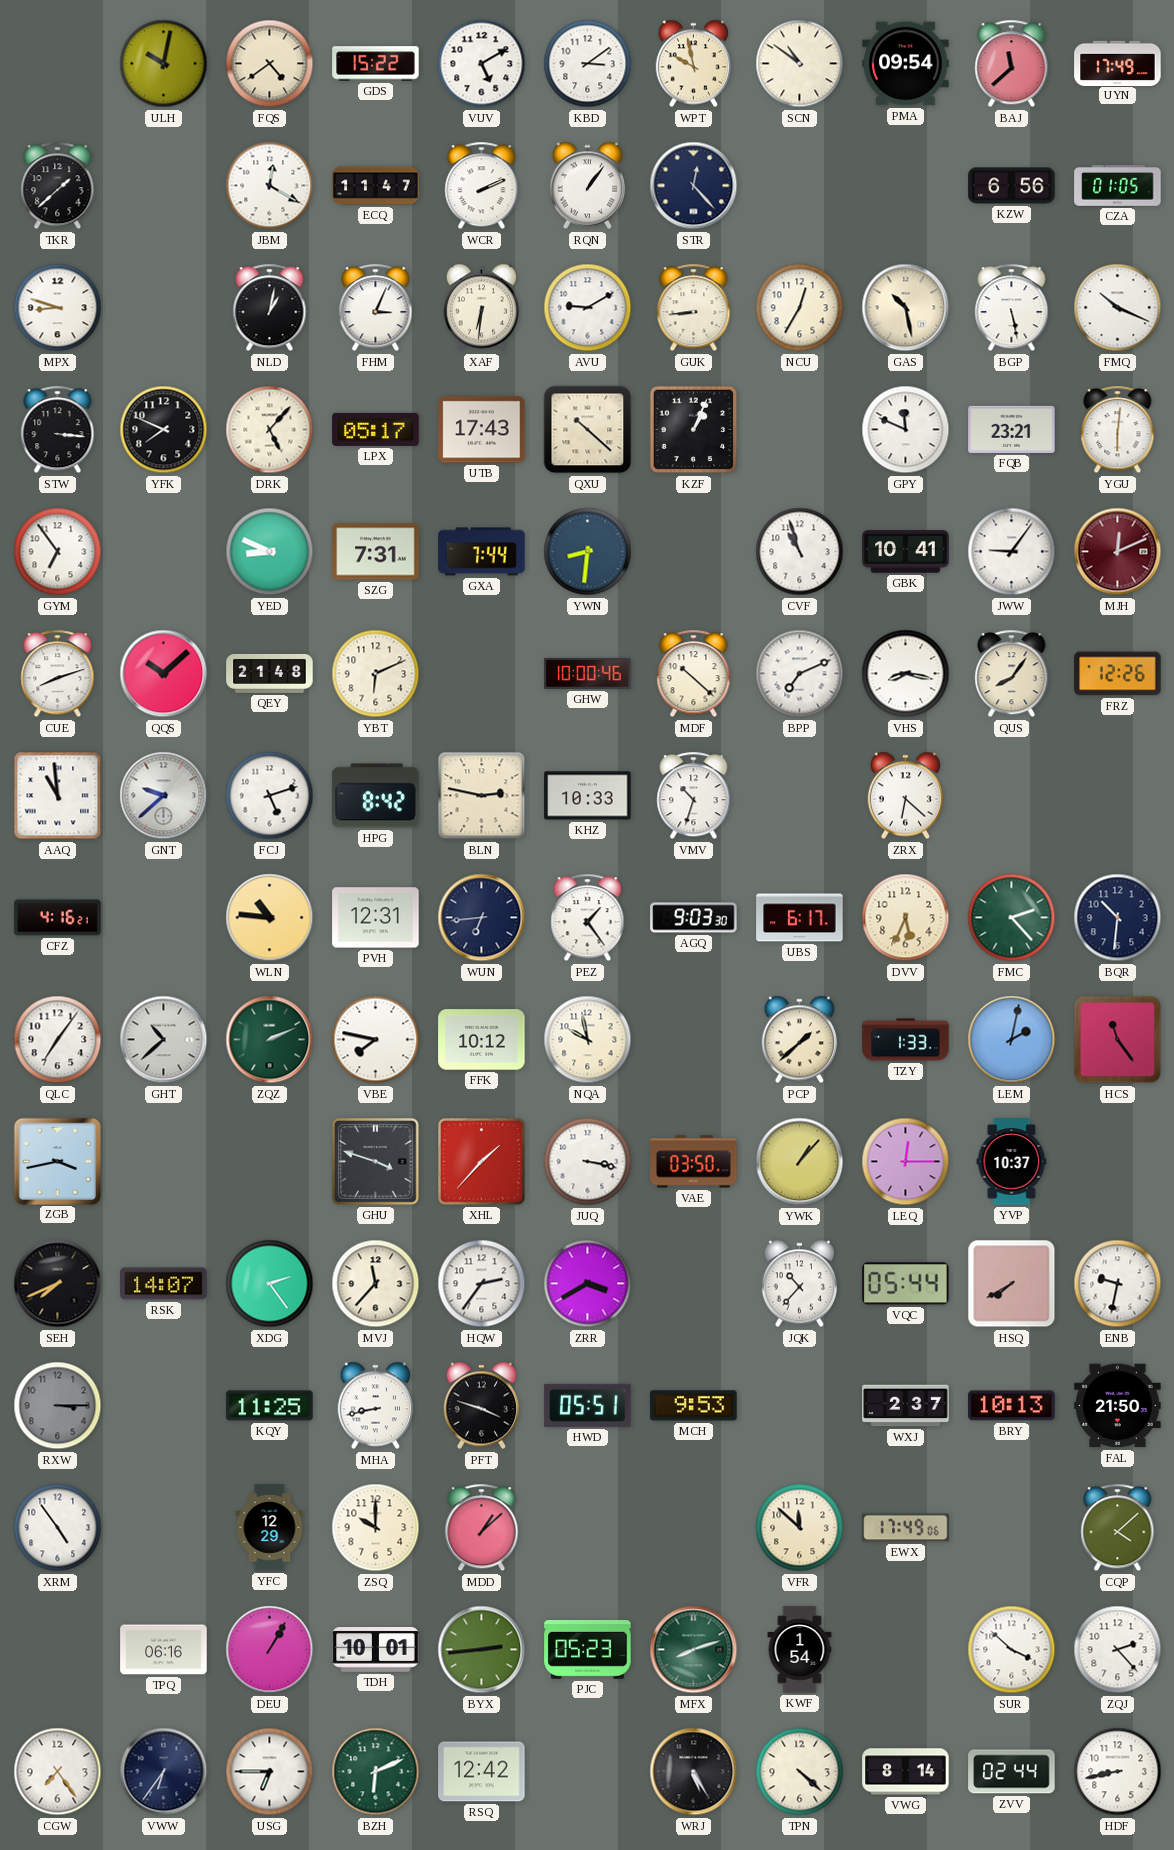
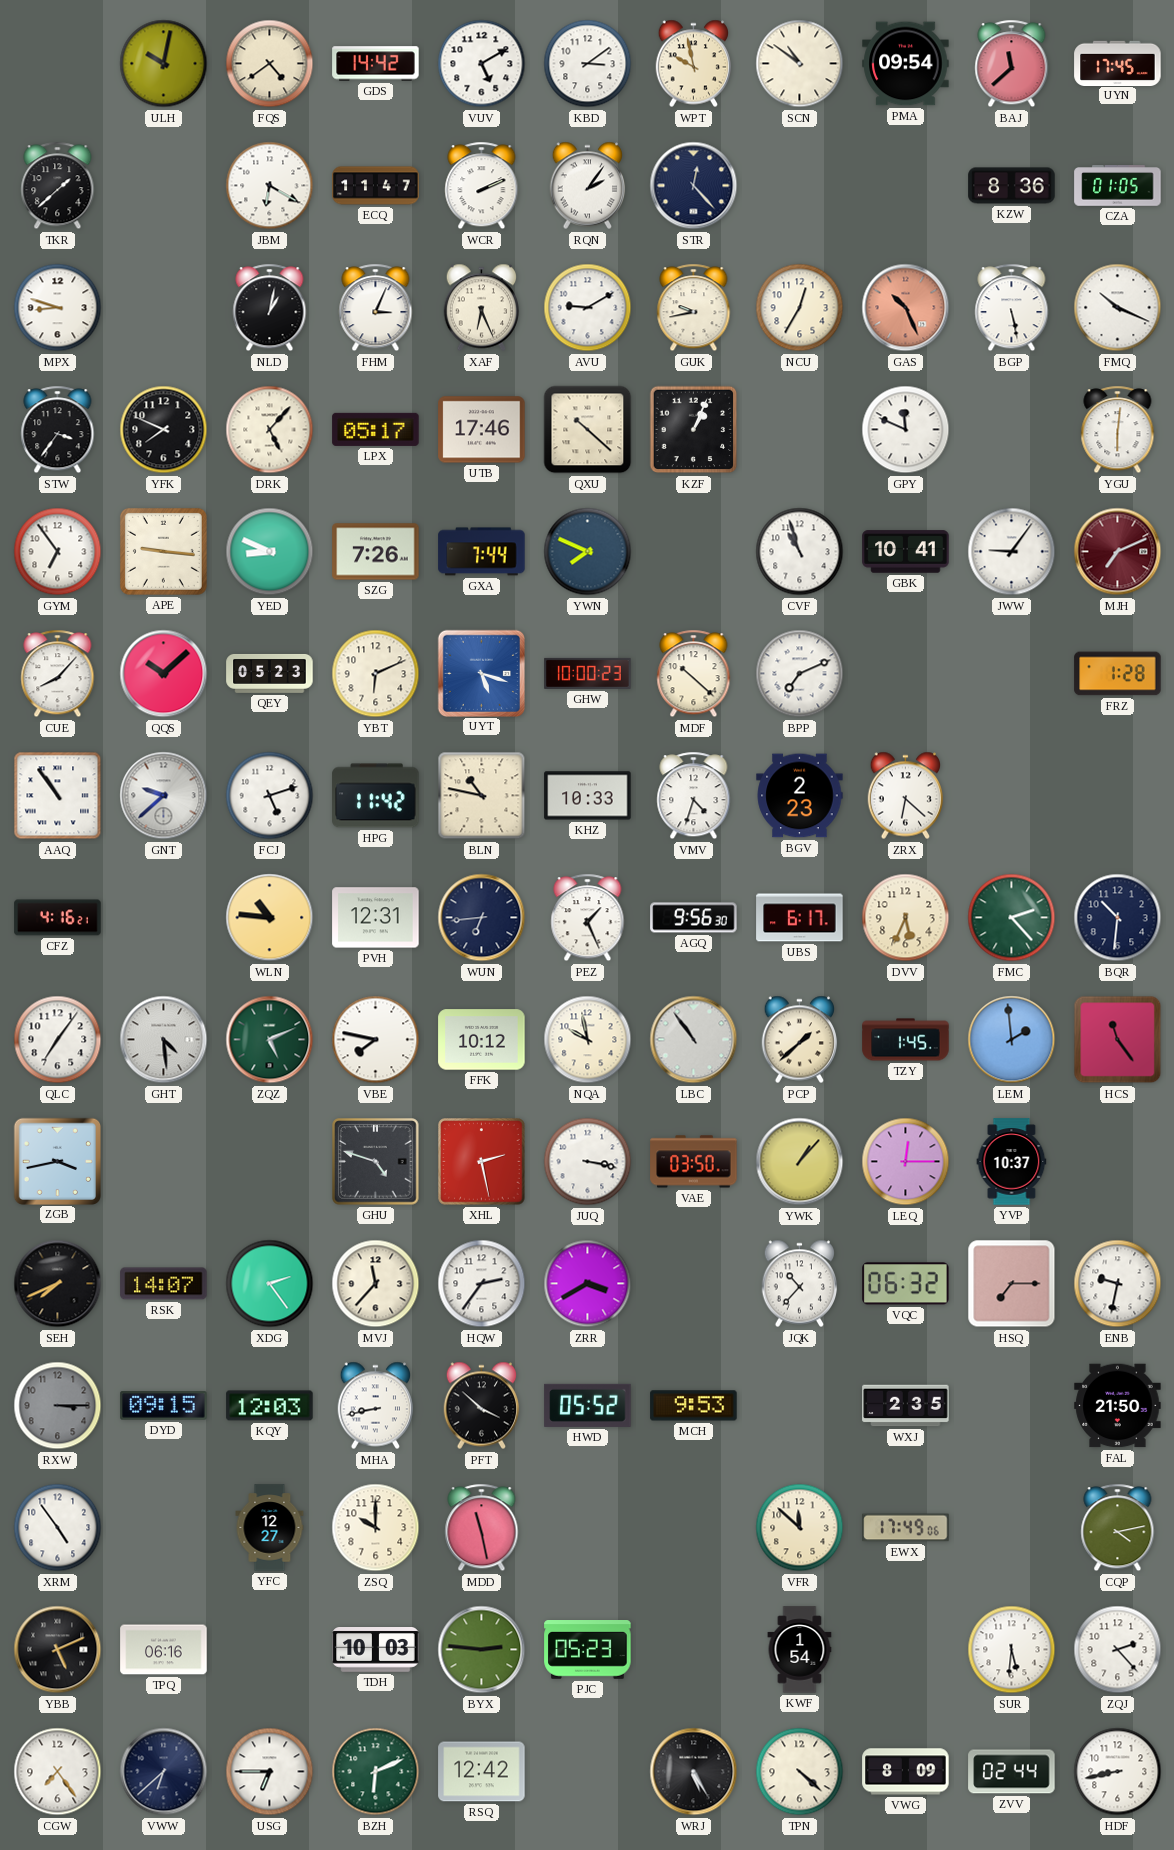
GDS: 15:22 -> 14:42 (376, 64)
UYN: 17:49 -> 17:45 (1118, 63)
JBM: 12:20 -> 6:20 (270, 186)
RQN: 1:06 -> 2:06 (588, 186)
KZW: 6:56 -> 8:36 (1012, 186)
XAF: 6:31 -> 6:26 (482, 308)
GUK: 8:44 -> 9:43 (694, 308)
GAS: 10:28 -> 10:26 (906, 308)
GAS dial: cream -> salmon (906, 308)
STW: 3:16 -> 3:36 (58, 430)
UTB: 17:43 -> 17:46 (482, 430)
FQB: 23:21 -> none (1012, 429)
APE: none -> 9:16 (163, 551)
SZG: 7:31 -> 7:26 (376, 552)
YWN: 8:31 -> 7:49 (588, 552)
MJH: 12:11 -> 7:11 (1118, 552)
CUE: 8:12 -> 8:07 (58, 674)
QEY: 21:48 -> 05:23 (270, 673)
UYT: none -> 5:18 (481, 673)
GHW: 10:00:46 -> 10:00:23 (588, 673)
VHS: 8:17 -> none (906, 674)
QUS: 8:06 -> none (1012, 674)
FRZ: 12:26 -> 1:28 (1118, 674)
AAQ: 10:59 -> 10:54 (58, 796)
HPG: 8:42 -> 11:42 (376, 796)
BLN: 2:47 -> 10:47 (482, 796)
VMV: 10:33 -> 4:33 (694, 796)
BGV: none -> 2:23 (800, 796)
PEZ: 1:24 -> 1:26 (588, 918)
AGQ: 9:03 -> 9:56 (694, 918)
GHT: 10:38 -> 4:29 (164, 1040)
ZQZ: 2:11 -> 5:11 (270, 1040)
LBC: none -> 10:54 (694, 1040)
TZY: 1:33 -> 1:45 (906, 1040)
LEM: 2:02 -> 1:59 (1012, 1040)
GHU: 3:48 -> 4:48 (376, 1162)
XHL: 1:37 -> 2:28 (482, 1162)
VQC: 05:44 -> 06:32 (906, 1284)
HSQ: 7:40 -> 7:15 (1012, 1284)
DYD: none -> 09:15 (164, 1406)
KQY: 11:25 -> 12:03 (270, 1406)
PFT: 3:48 -> 3:52 (482, 1406)
HWD: 05:51 -> 05:52 (588, 1405)
WXJ: 2:37 -> 2:35 (906, 1406)
BRY: 10:13 -> none (1012, 1406)
YFC: 12:29 -> 12:27 (270, 1528)
MDD: 1:08 -> 11:28 (482, 1528)
CQP: 4:08 -> 4:13 (1118, 1528)
YBB: none -> 5:11 (58, 1650)
DEU: 1:05 -> none (270, 1650)
TDH: 10:01 -> 10:03 (376, 1650)
BYX: 2:44 -> 2:46 (482, 1650)
MFX: 8:12 -> none (694, 1650)
SUR: 3:52 -> 5:31 (1012, 1650)
VWW: 6:36 -> 6:38 (164, 1772)
VWG: 8:14 -> 8:09 (906, 1772)
